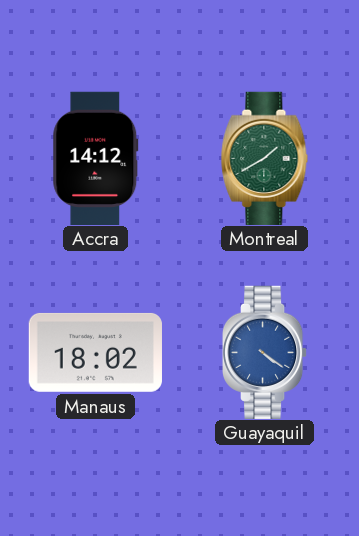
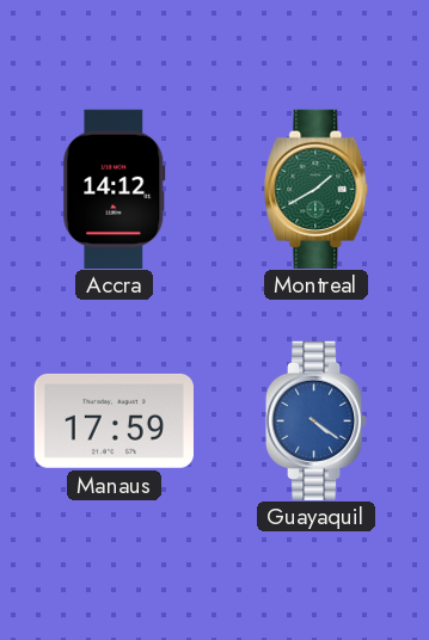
Manaus: 18:02 -> 17:59 (114, 420)
